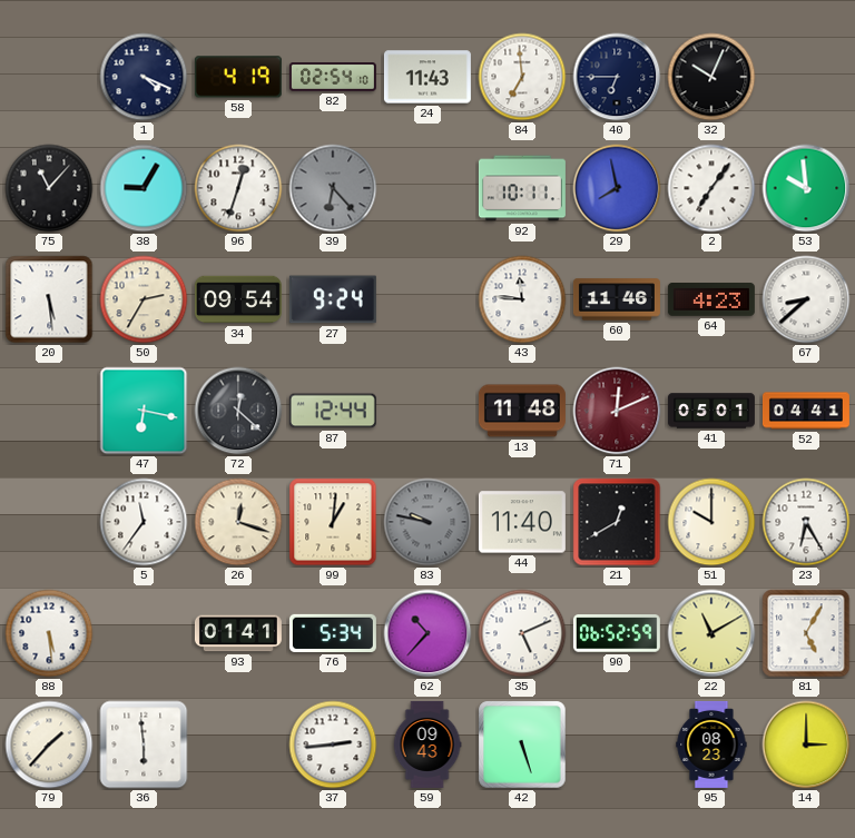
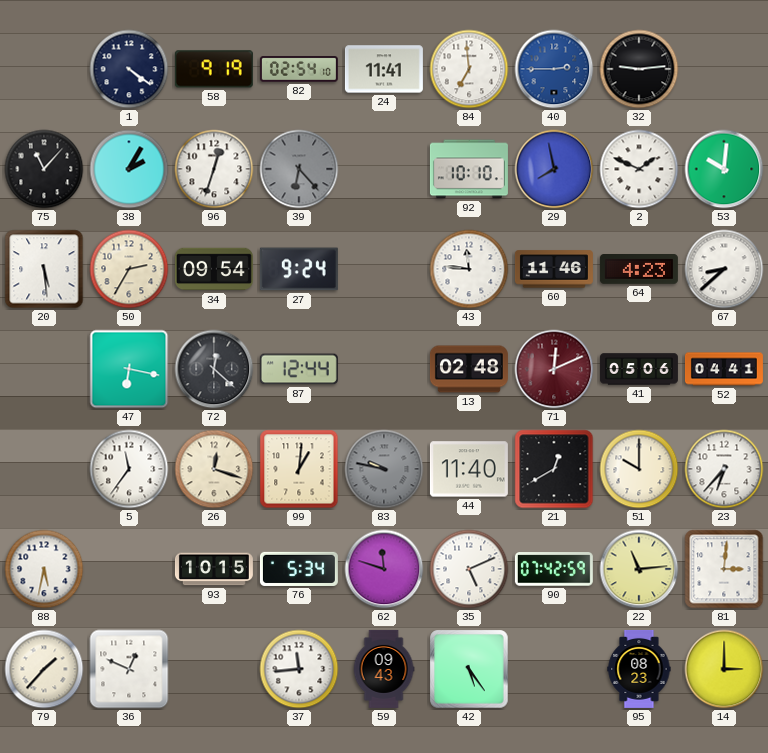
1: 4:19 -> 4:21 (129, 69)
58: 4:19 -> 9:19 (214, 69)
24: 11:43 -> 11:41 (384, 69)
40: 6:45 -> 2:45 (554, 69)
40 dial: navy -> blue (554, 69)
32: 10:04 -> 9:14 (639, 69)
38: 9:05 -> 2:05 (129, 169)
92: 10:11 -> 10:10 (469, 169)
2: 7:06 -> 1:49 (639, 169)
53: 9:59 -> 10:01 (724, 169)
13: 11:48 -> 02:48 (469, 369)
41: 05:01 -> 05:06 (639, 369)
23: 6:25 -> 6:37 (724, 469)
88: 5:29 -> 5:32 (44, 569)
93: 01:41 -> 10:15 (214, 569)
62: 10:37 -> 11:48 (384, 569)
90: 06:52 -> 07:42 (554, 569)
22: 11:10 -> 11:14 (639, 569)
81: 5:05 -> 3:01 (724, 569)
36: 5:59 -> 12:49 (129, 669)
37: 2:44 -> 11:44 (299, 669)
42: 5:27 -> 5:24 (469, 669)
